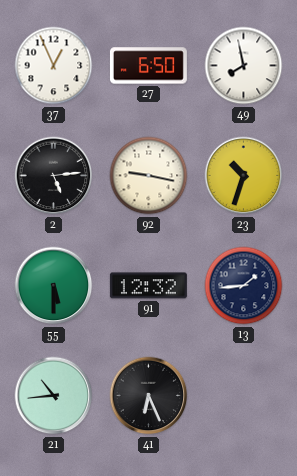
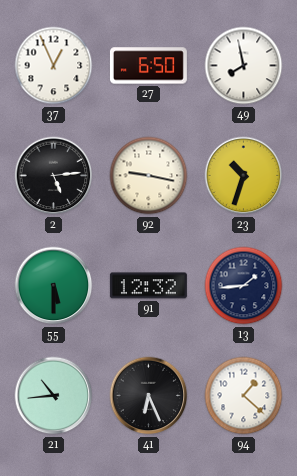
94: none -> 1:22 (244, 396)
